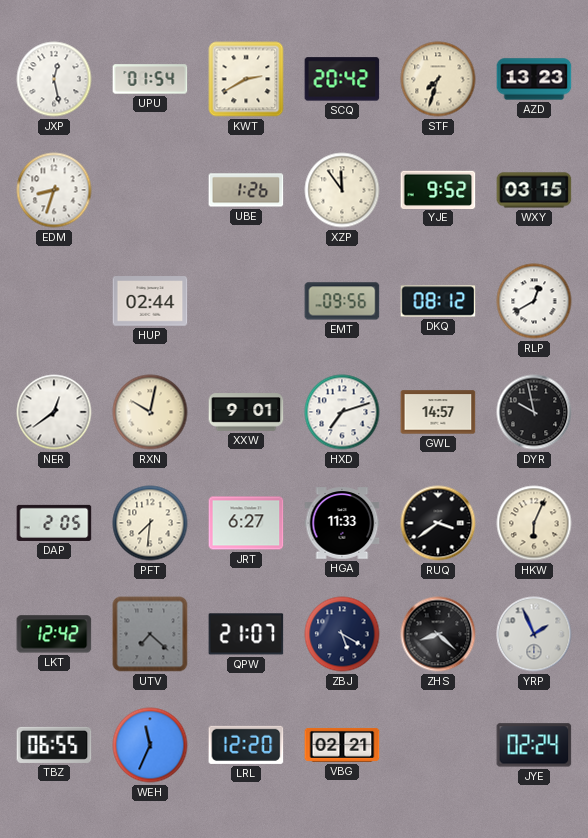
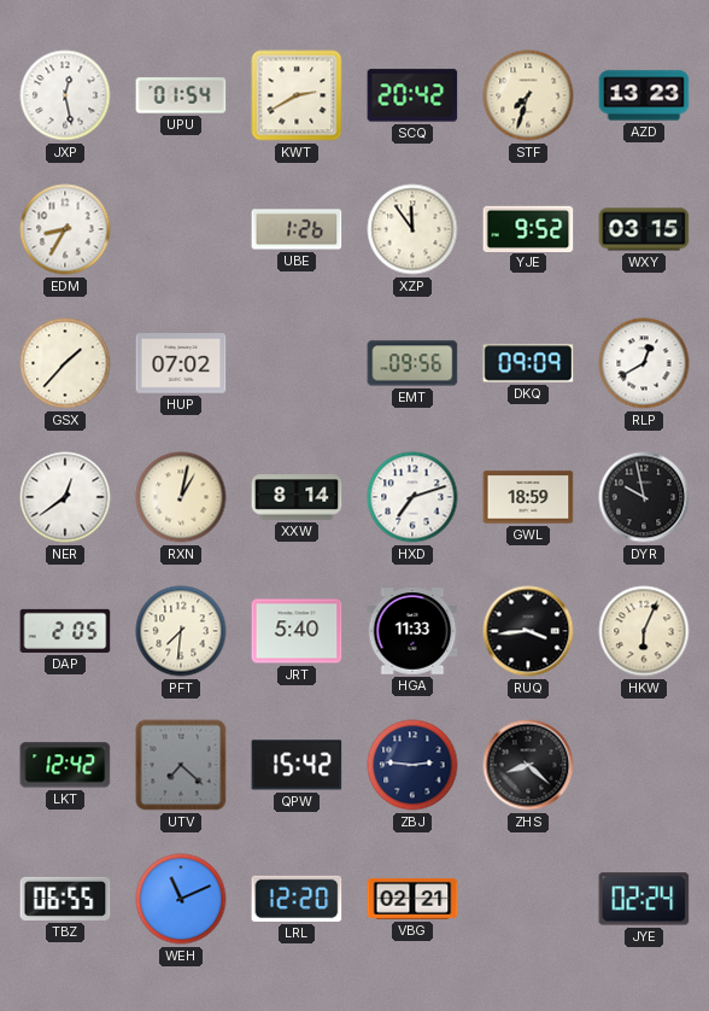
EDM: 8:33 -> 8:35 (65, 229)
GSX: none -> 1:37 (65, 363)
HUP: 02:44 -> 07:02 (181, 363)
DKQ: 08:12 -> 09:09 (528, 363)
RXN: 10:02 -> 1:02 (181, 497)
XXW: 9:01 -> 8:14 (297, 497)
GWL: 14:57 -> 18:59 (528, 497)
JRT: 6:27 -> 5:40 (297, 631)
RUQ: 3:39 -> 3:44 (528, 631)
QPW: 21:07 -> 15:42 (297, 765)
ZBJ: 5:20 -> 2:46 (412, 765)
YRP: 1:56 -> none (534, 634)
WEH: 11:34 -> 11:11 (181, 899)
